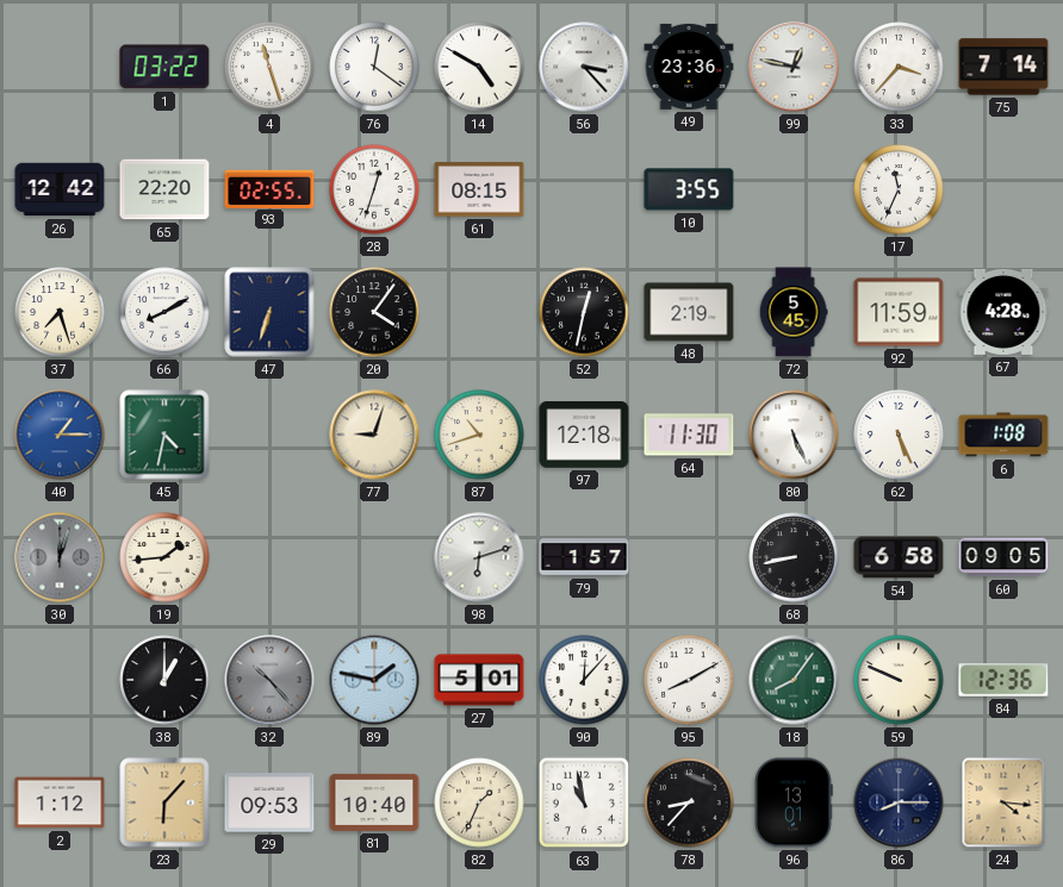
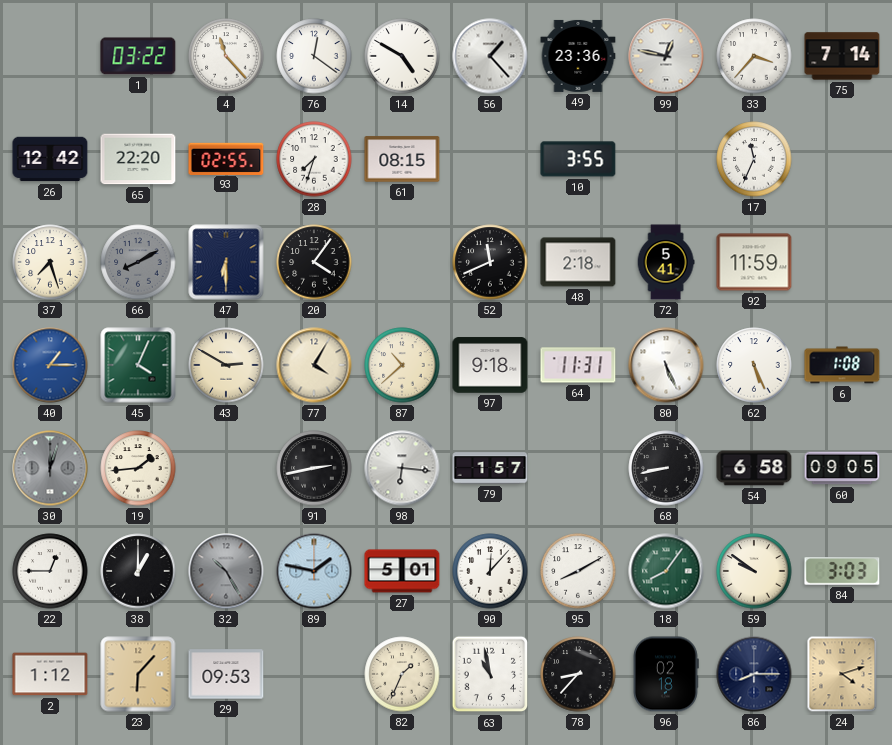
4: 11:27 -> 11:23 (226, 56)
56: 3:23 -> 1:23 (490, 56)
28: 12:33 -> 7:33 (314, 159)
66 dial: white -> grey (138, 262)
47: 6:33 -> 6:30 (226, 262)
52: 12:32 -> 11:41 (490, 262)
48: 2:19 -> 2:18 (578, 262)
72: 5:45 -> 5:41 (666, 262)
67: 4:28 -> none (1003, 312)
45: 4:32 -> 4:04 (138, 365)
43: none -> 2:50 (226, 365)
77: 9:03 -> 4:05 (314, 365)
87: 10:42 -> 10:38 (402, 365)
97: 12:18 -> 9:18 (490, 365)
64: 11:30 -> 11:31 (578, 365)
91: none -> 2:43 (314, 468)
98: 6:12 -> 6:16 (402, 468)
22: none -> 12:45 (50, 571)
32: 10:23 -> 10:25 (226, 571)
59: 9:49 -> 9:51 (754, 571)
84: 12:36 -> 3:03 (842, 571)
81: 10:40 -> none (374, 802)
96: 13:01 -> 02:18 (666, 674)
24: 4:16 -> 4:12 (842, 674)
